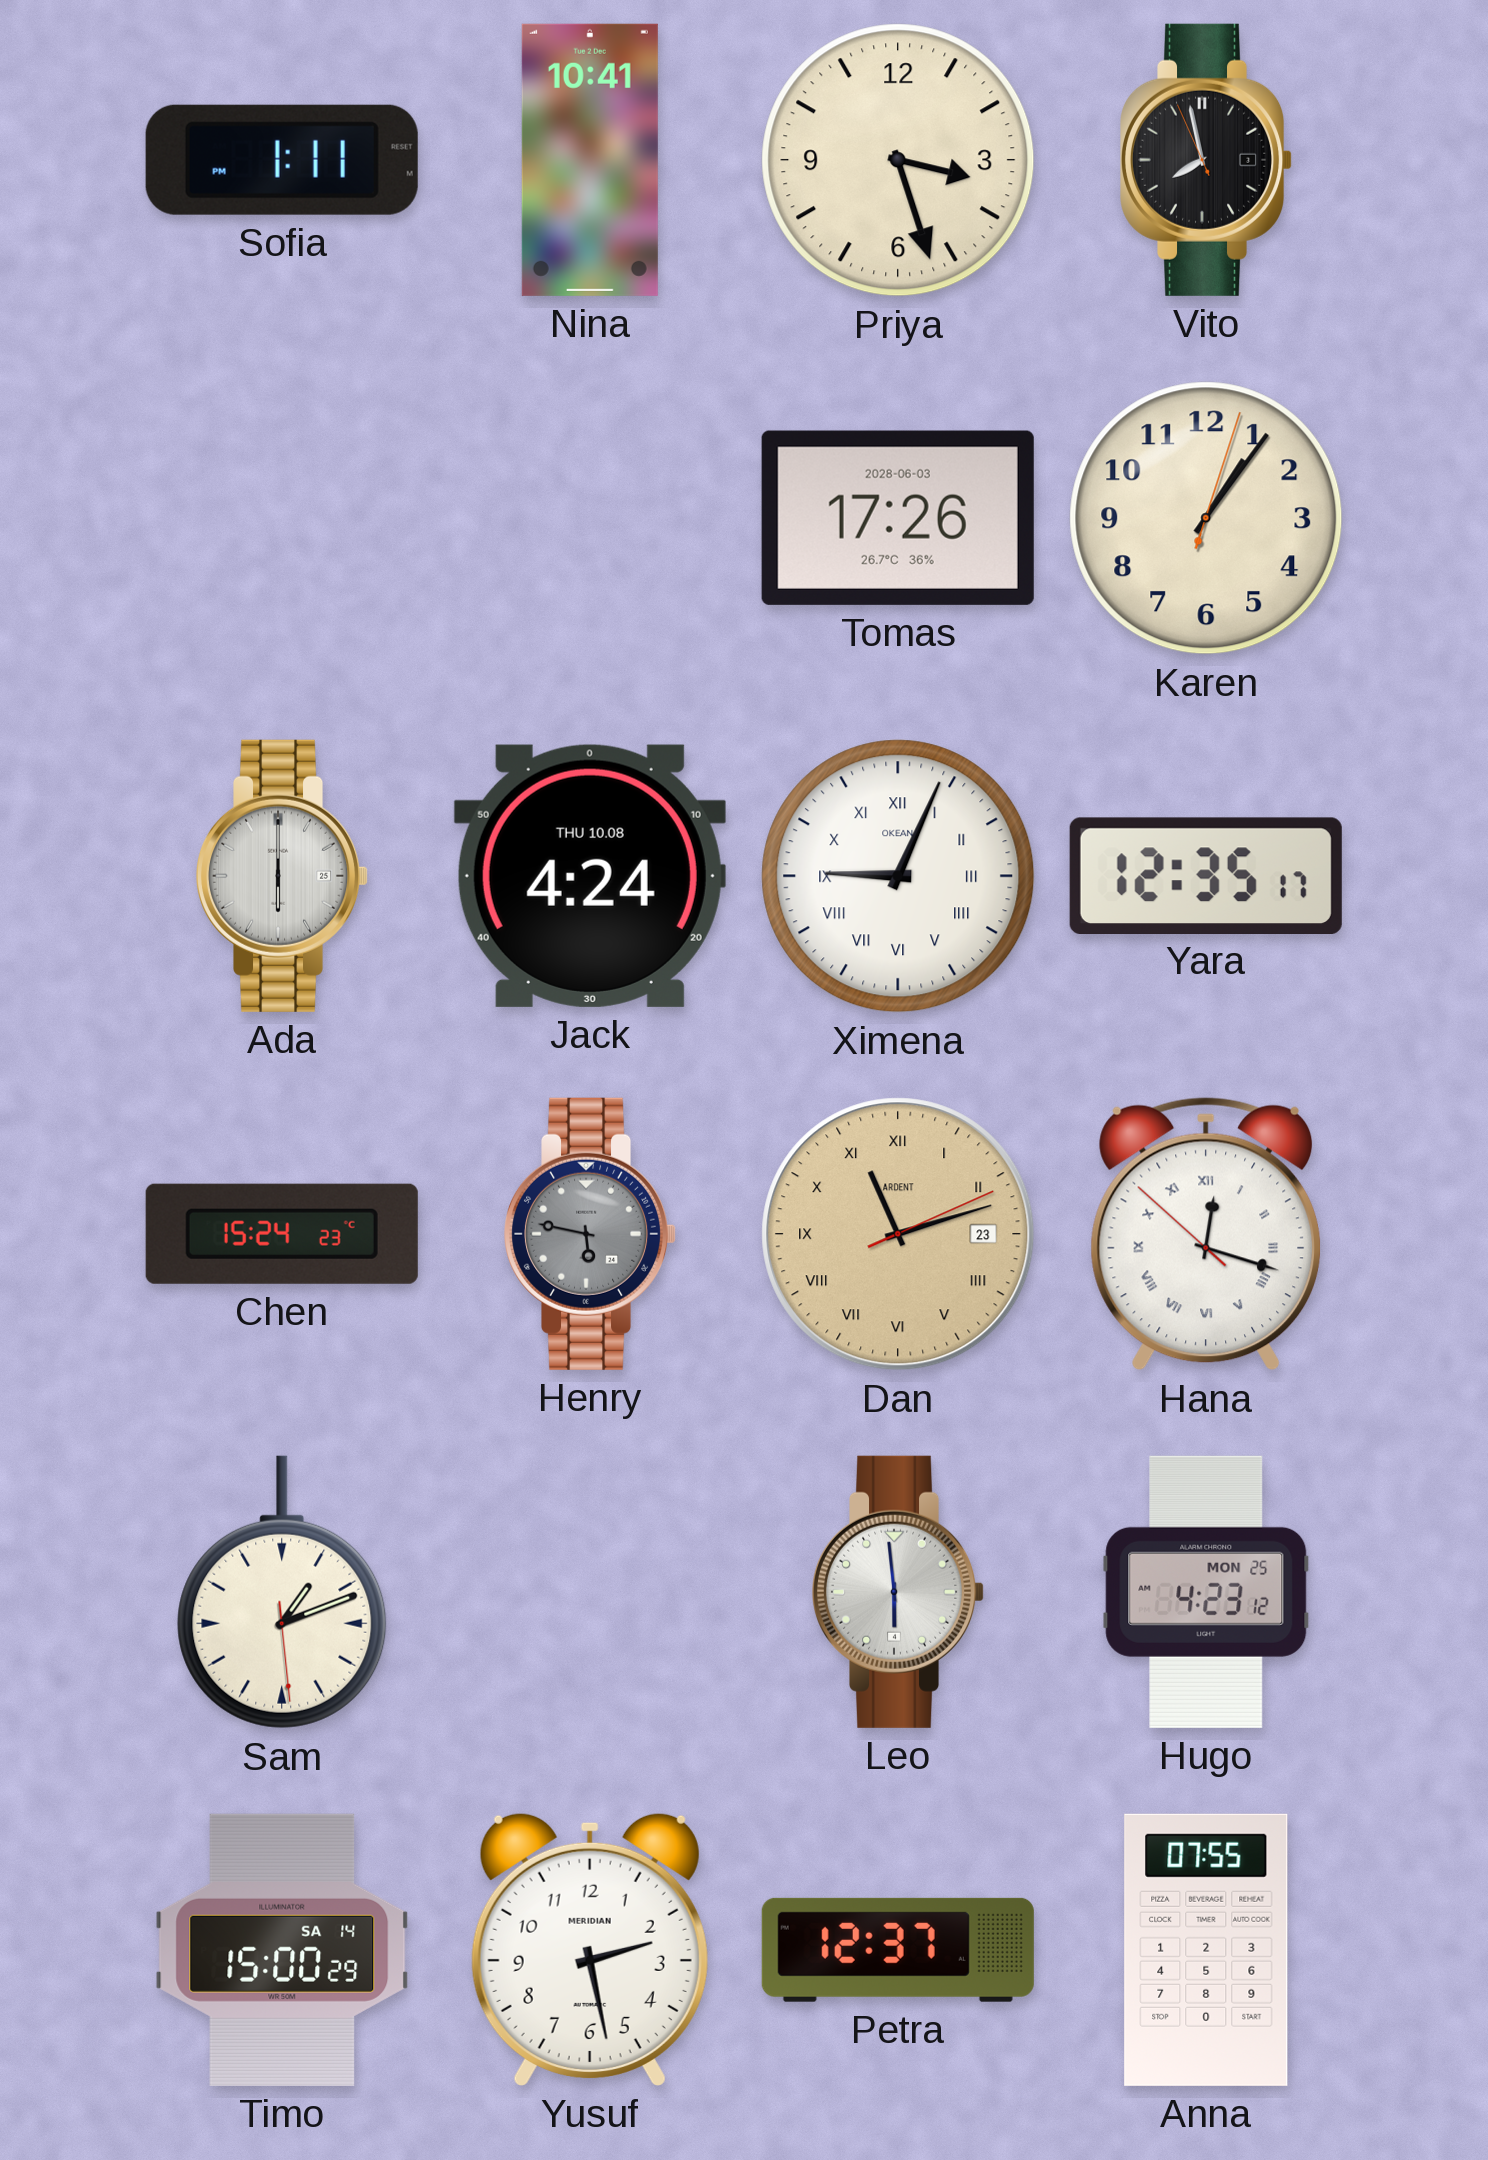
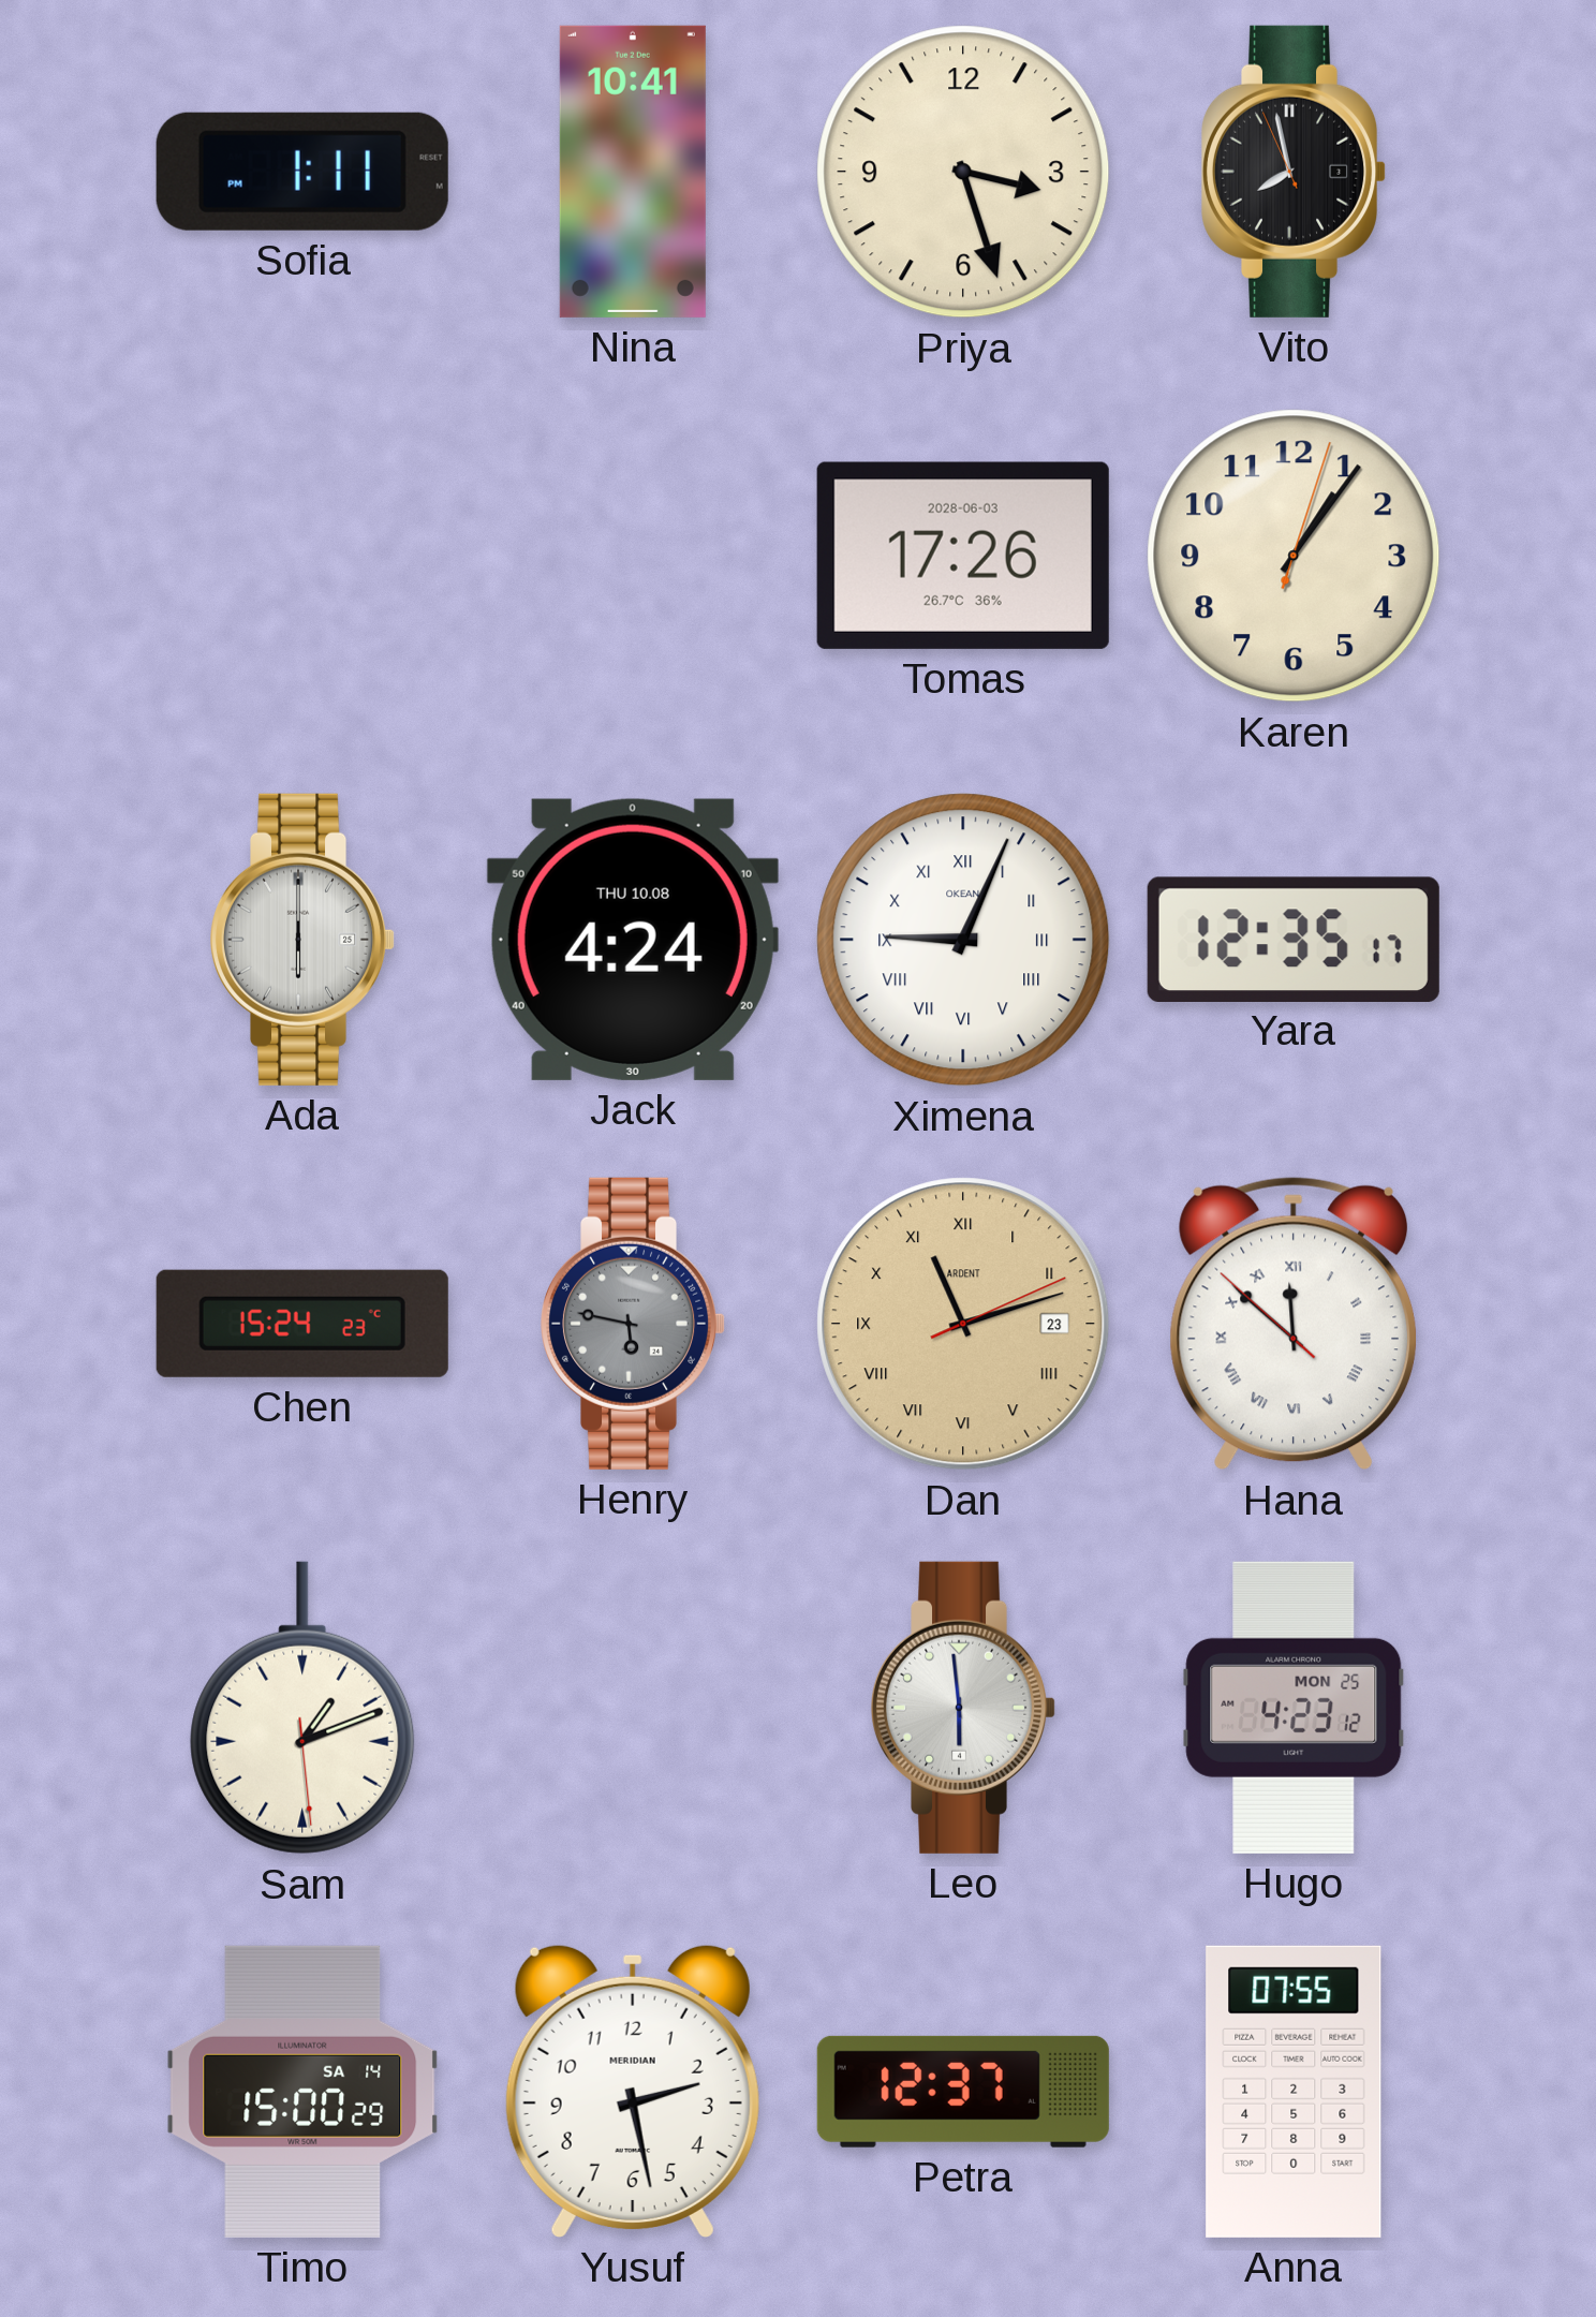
Hana: 12:17 -> 11:51 (1292, 1324)
